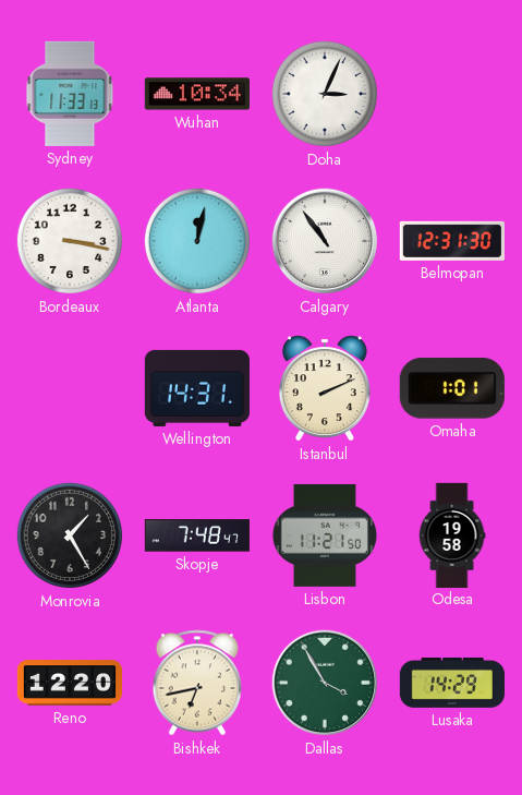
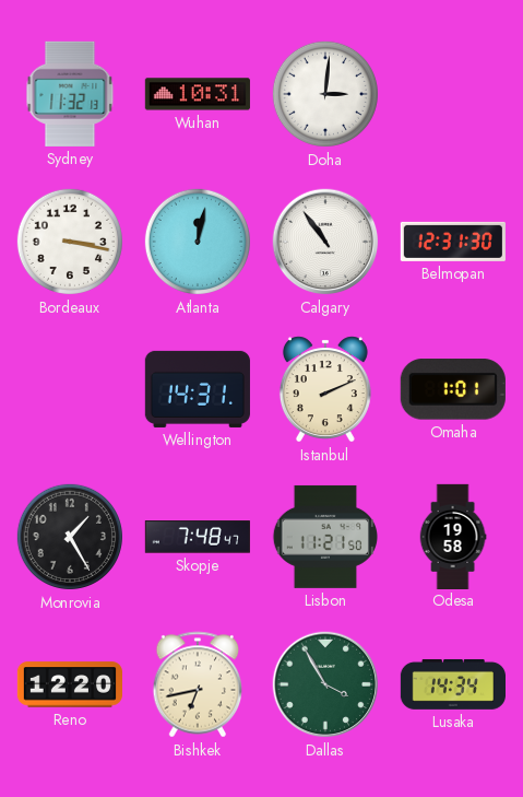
Sydney: 11:33 -> 11:32 (70, 94)
Wuhan: 10:34 -> 10:31 (198, 94)
Doha: 3:04 -> 3:01 (325, 94)
Lusaka: 14:29 -> 14:34 (452, 684)
